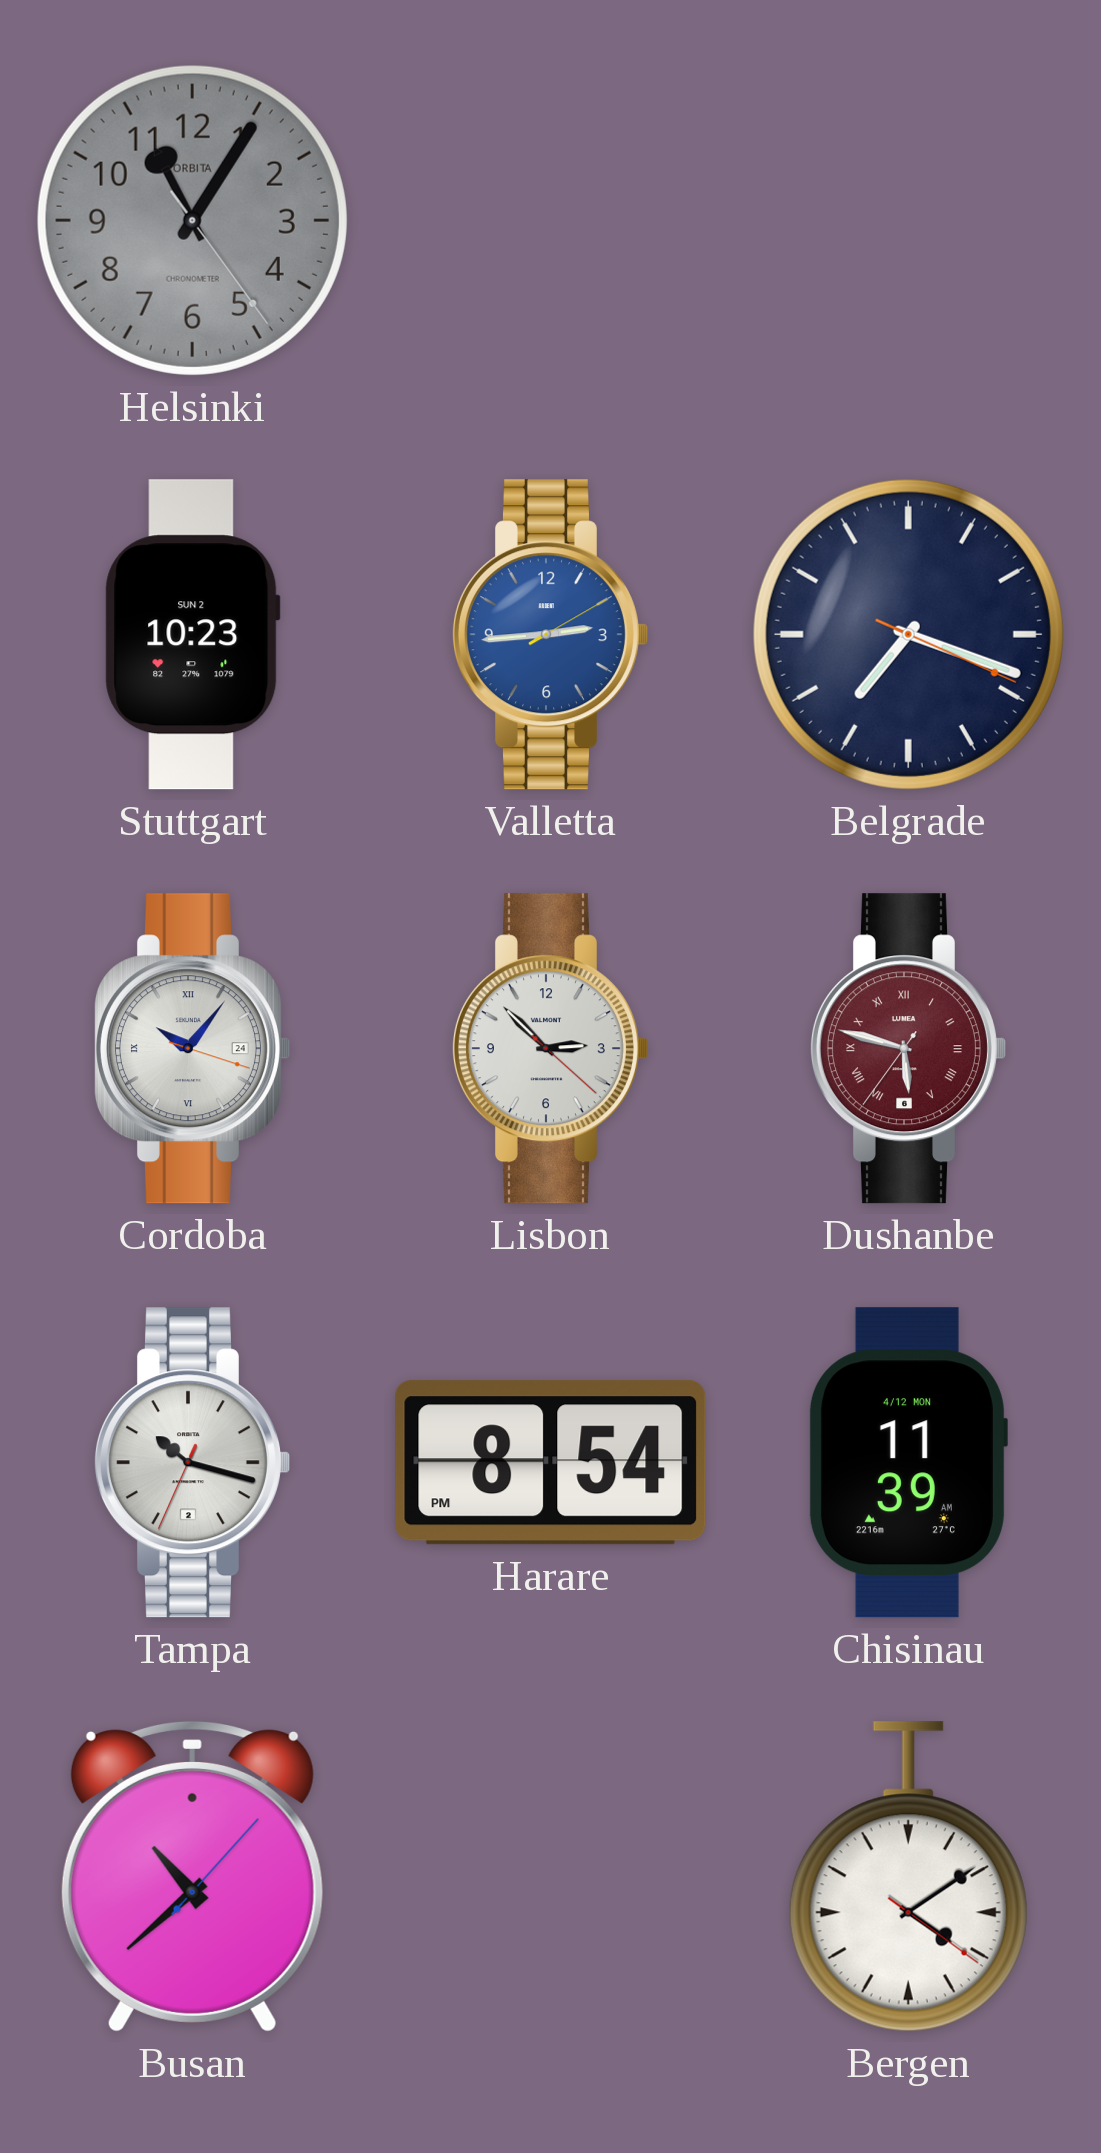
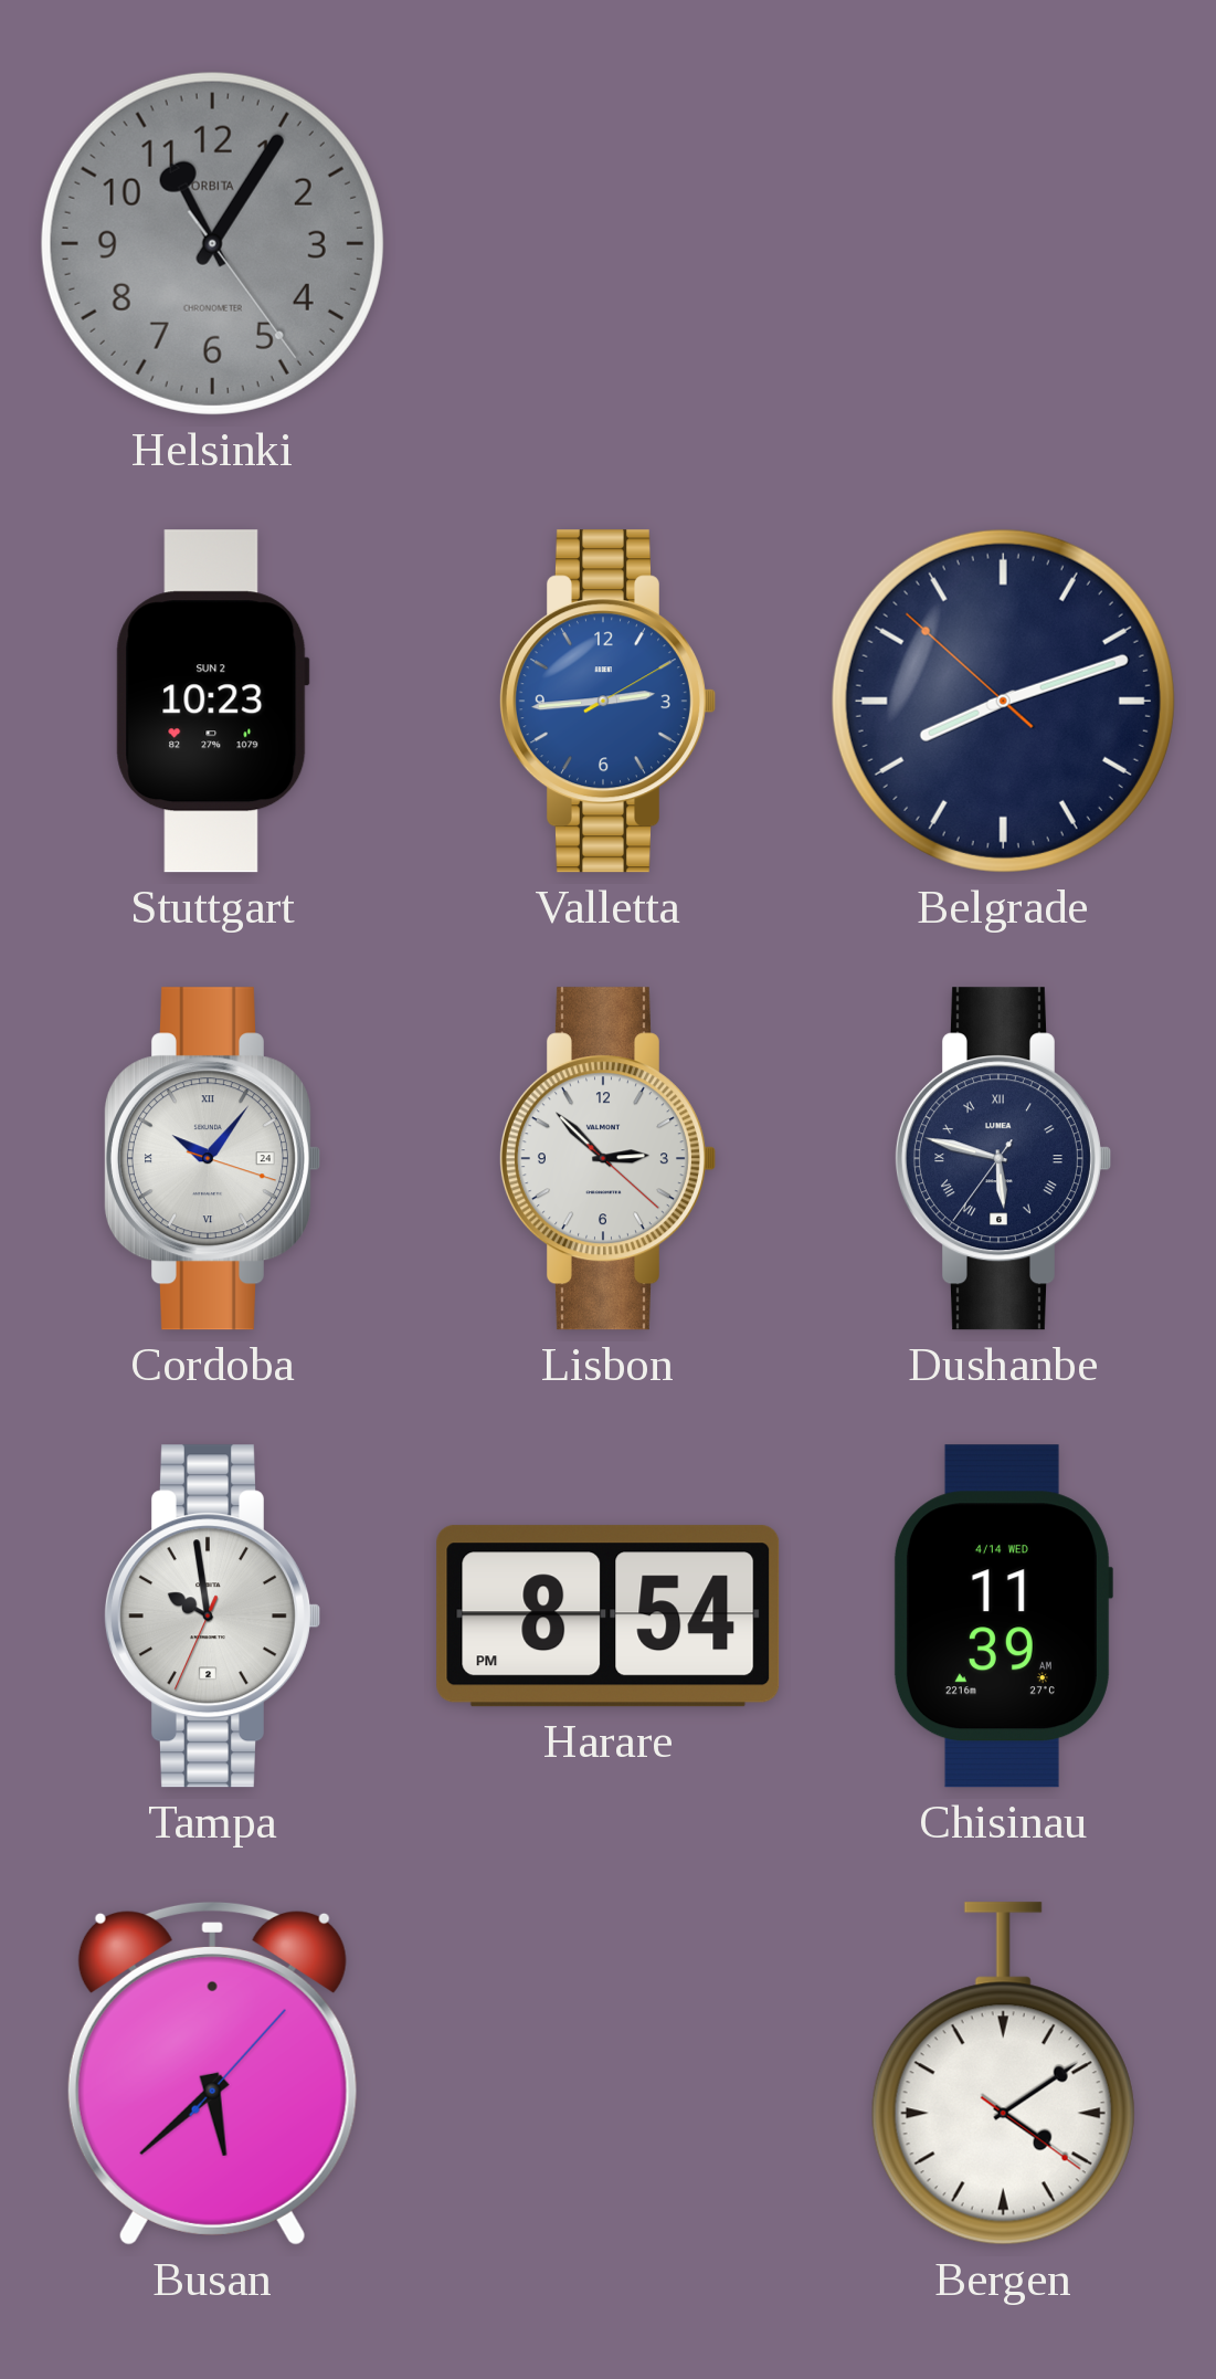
Belgrade: 7:18 -> 8:11 (1003, 701)
Dushanbe dial: burgundy -> navy (1003, 1159)
Tampa: 10:17 -> 9:58 (212, 1617)
Chisinau date: 4/12 MON -> 4/14 WED (1003, 1617)
Busan: 10:38 -> 5:38 (212, 2073)
